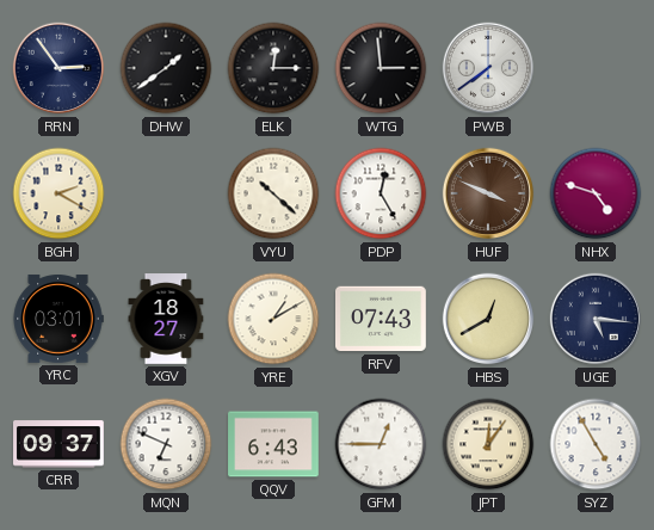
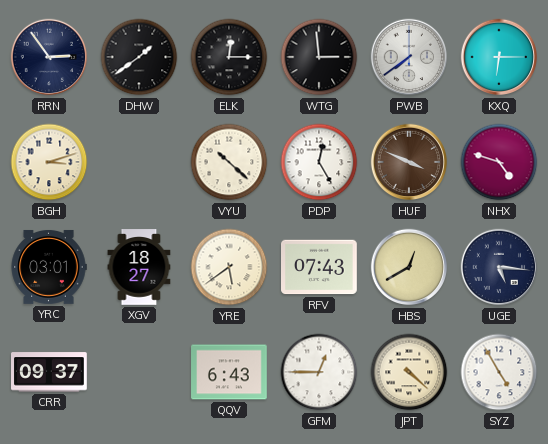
KXQ: none -> 6:15 (499, 57)
BGH: 2:20 -> 3:12 (49, 162)
YRE: 1:10 -> 5:39 (229, 267)
MQN: 6:49 -> none (166, 444)
JPT: 12:06 -> 4:22 (409, 372)
